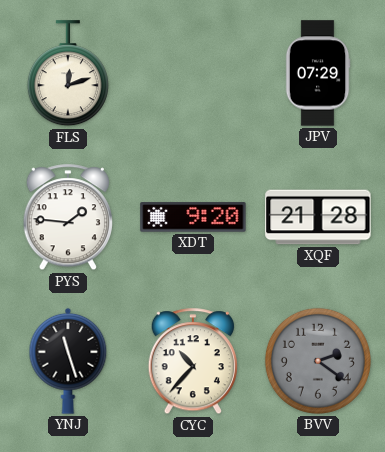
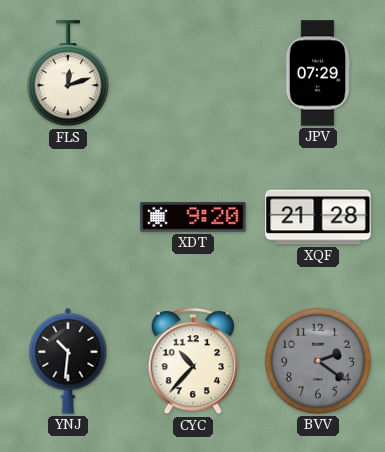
PYS: 1:46 -> none (68, 218)
YNJ: 11:27 -> 10:31 (68, 361)
